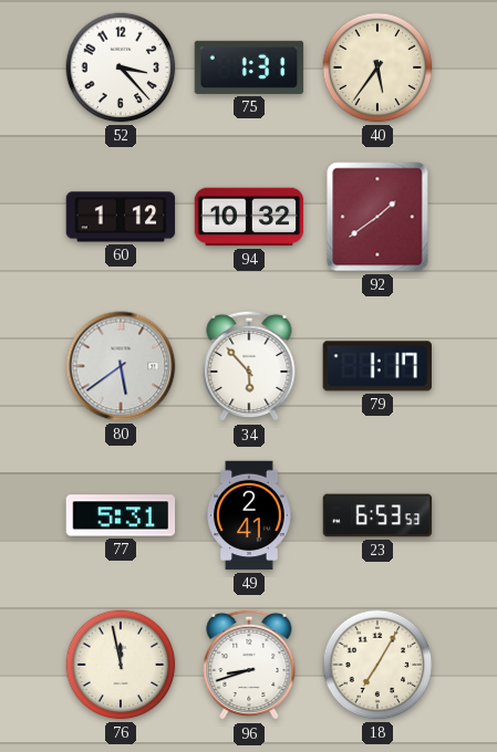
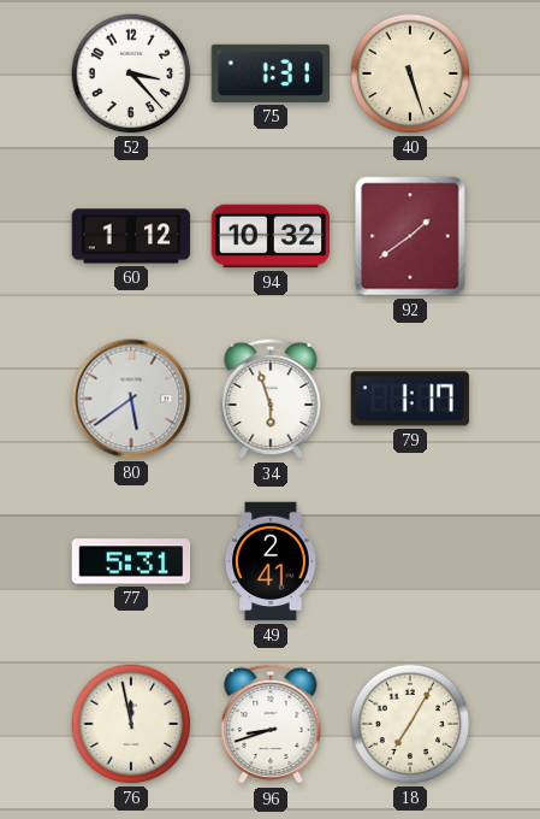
40: 5:36 -> 5:27 (410, 73)
34: 5:53 -> 5:57 (271, 399)
23: 6:53 -> none (377, 515)
